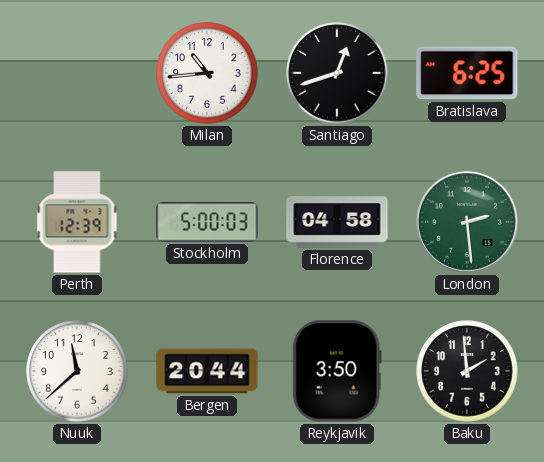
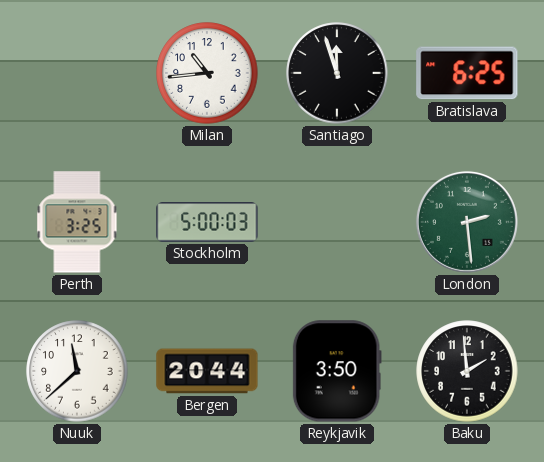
Santiago: 12:42 -> 11:57 (337, 73)
Perth: 12:39 -> 3:25 (77, 222)
Florence: 04:58 -> none (337, 222)
